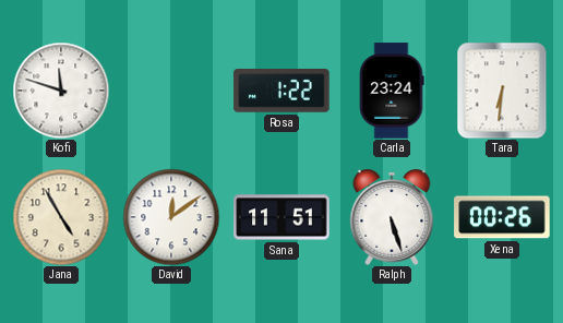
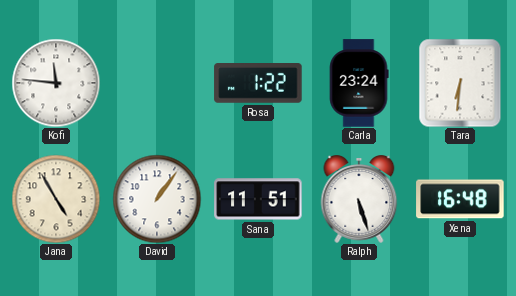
Kofi: 11:48 -> 11:46 (56, 83)
David: 12:09 -> 1:06 (157, 199)
Xena: 00:26 -> 16:48 (460, 199)
